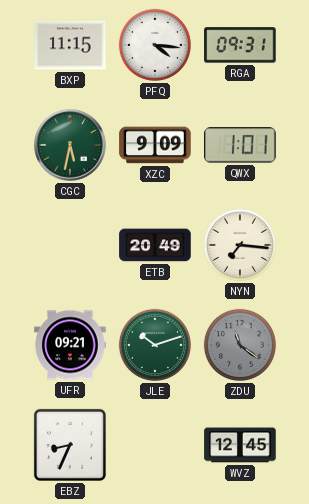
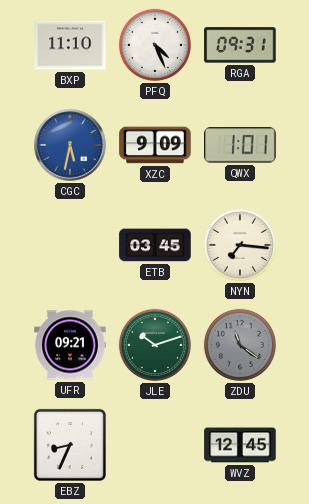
BXP: 11:15 -> 11:10 (70, 45)
PFQ: 4:16 -> 4:26 (155, 45)
CGC dial: green -> blue (70, 145)
ETB: 20:49 -> 03:45 (155, 245)
